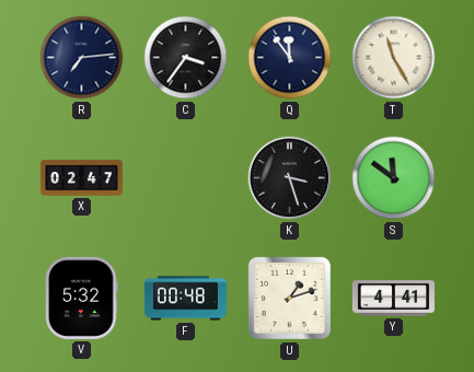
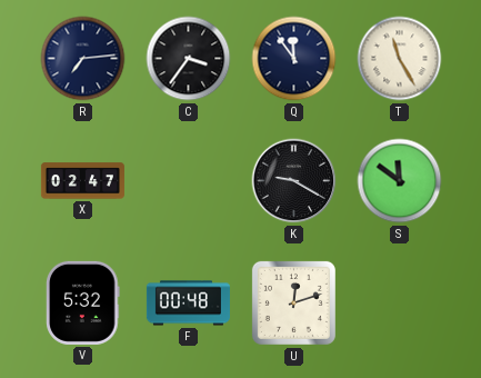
K: 3:27 -> 9:20 (294, 181)
U: 1:12 -> 12:12 (293, 302)
Y: 4:41 -> none (393, 299)
